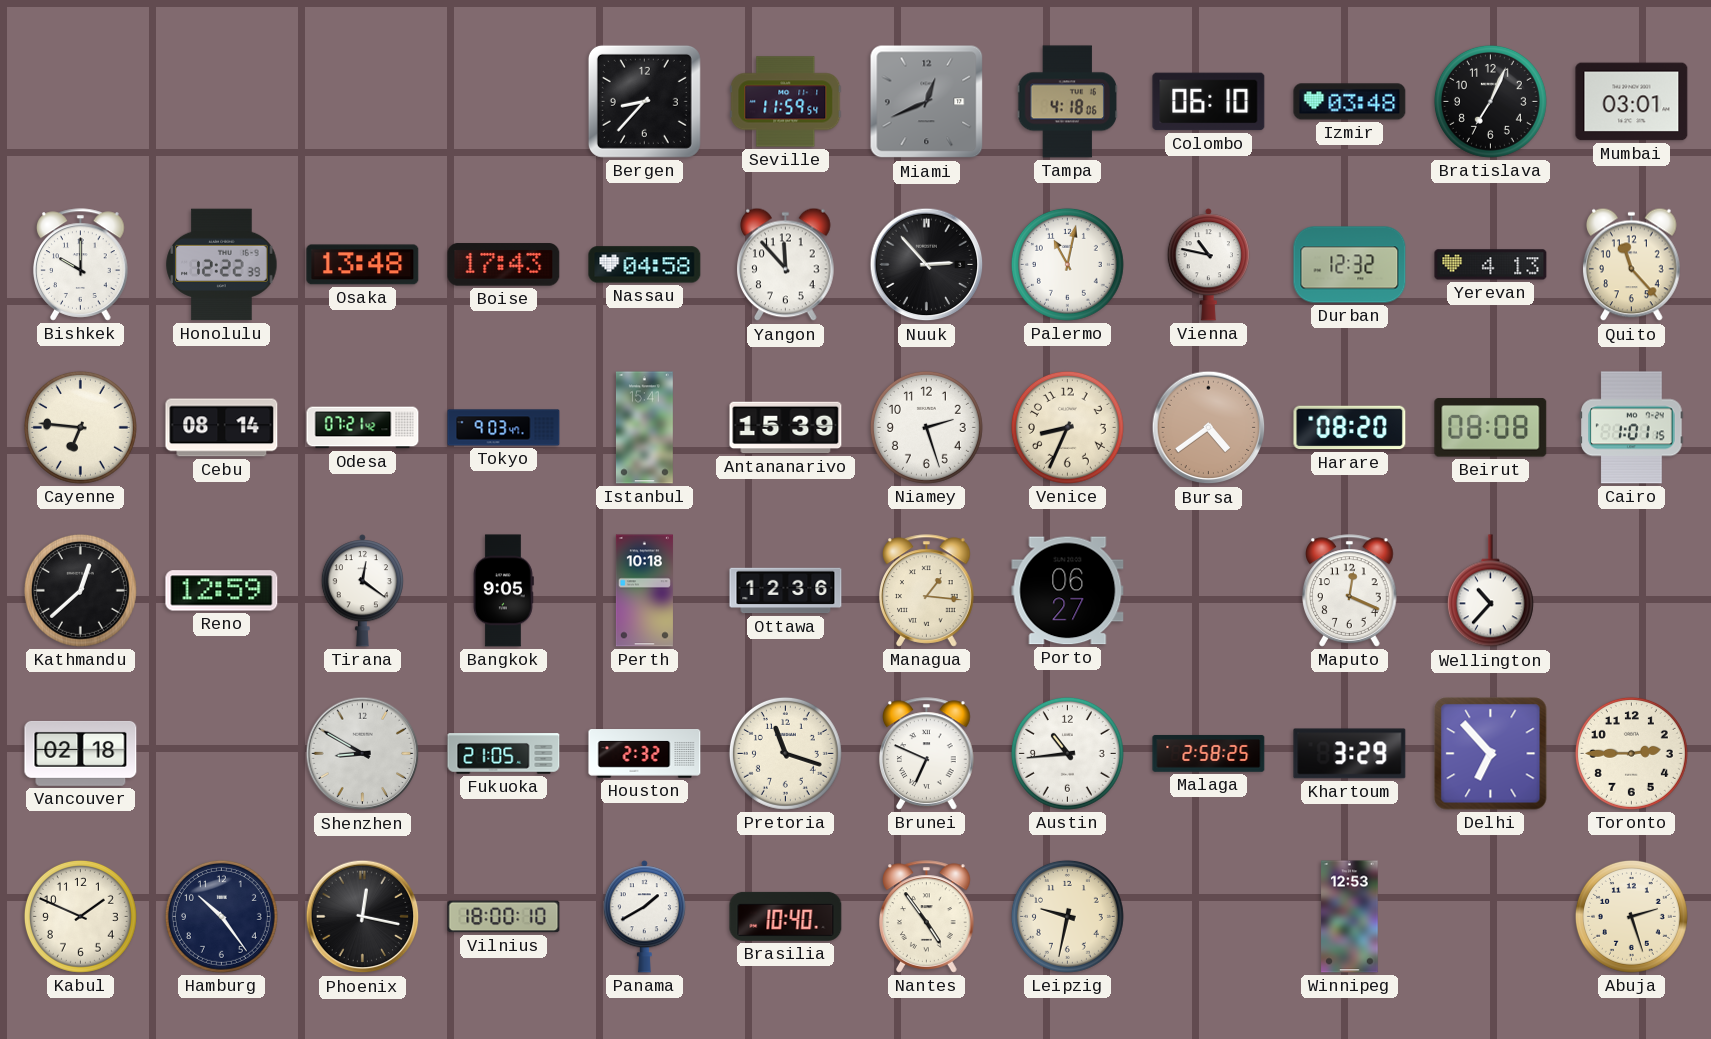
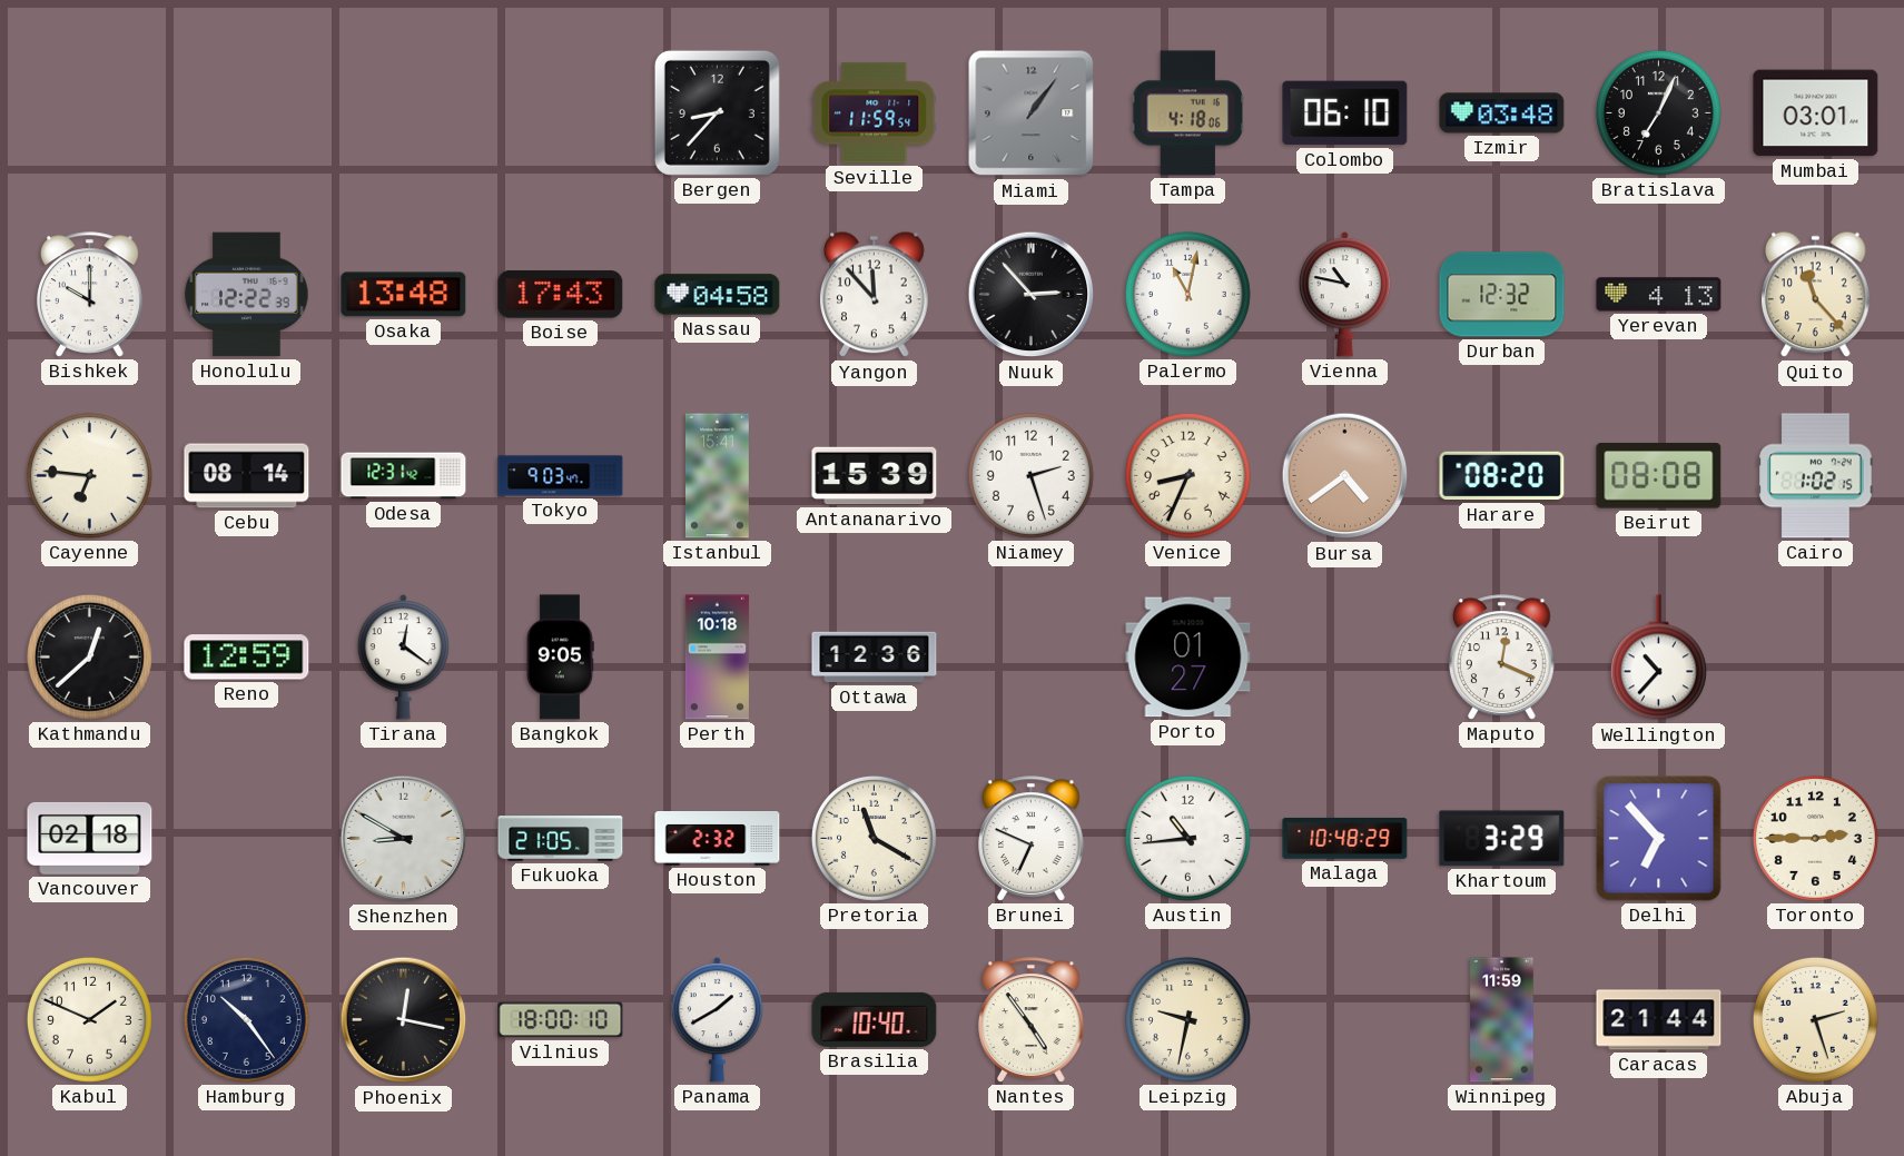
Miami: 12:41 -> 1:06 (1032, 113)
Odesa: 07:21 -> 12:31 (404, 476)
Cairo: 1:01 -> 1:02 (1816, 476)
Managua: 1:16 -> none (927, 591)
Porto: 06:27 -> 01:27 (1188, 658)
Pretoria: 11:18 -> 11:20 (874, 838)
Malaga: 2:58 -> 10:48 (1345, 838)
Winnipeg: 12:53 -> 11:59 (1502, 1020)
Caracas: none -> 21:44 (1659, 1020)
